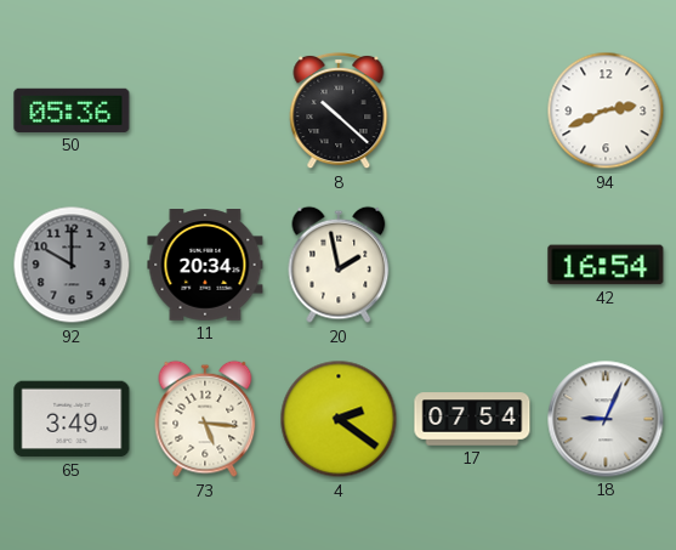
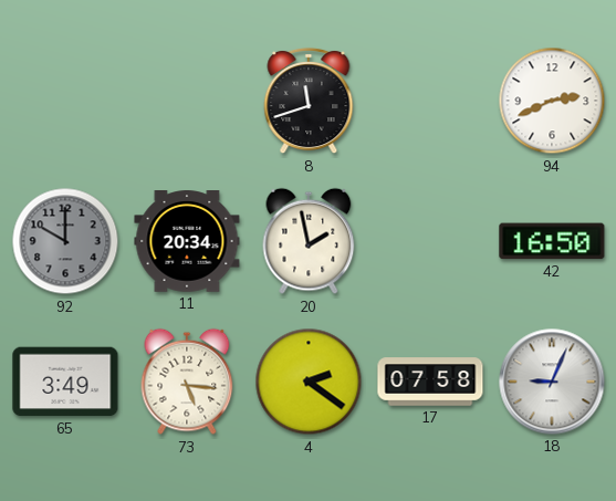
50: 05:36 -> none (72, 110)
8: 10:22 -> 11:42 (309, 101)
42: 16:54 -> 16:50 (552, 241)
17: 07:54 -> 07:58 (430, 382)
